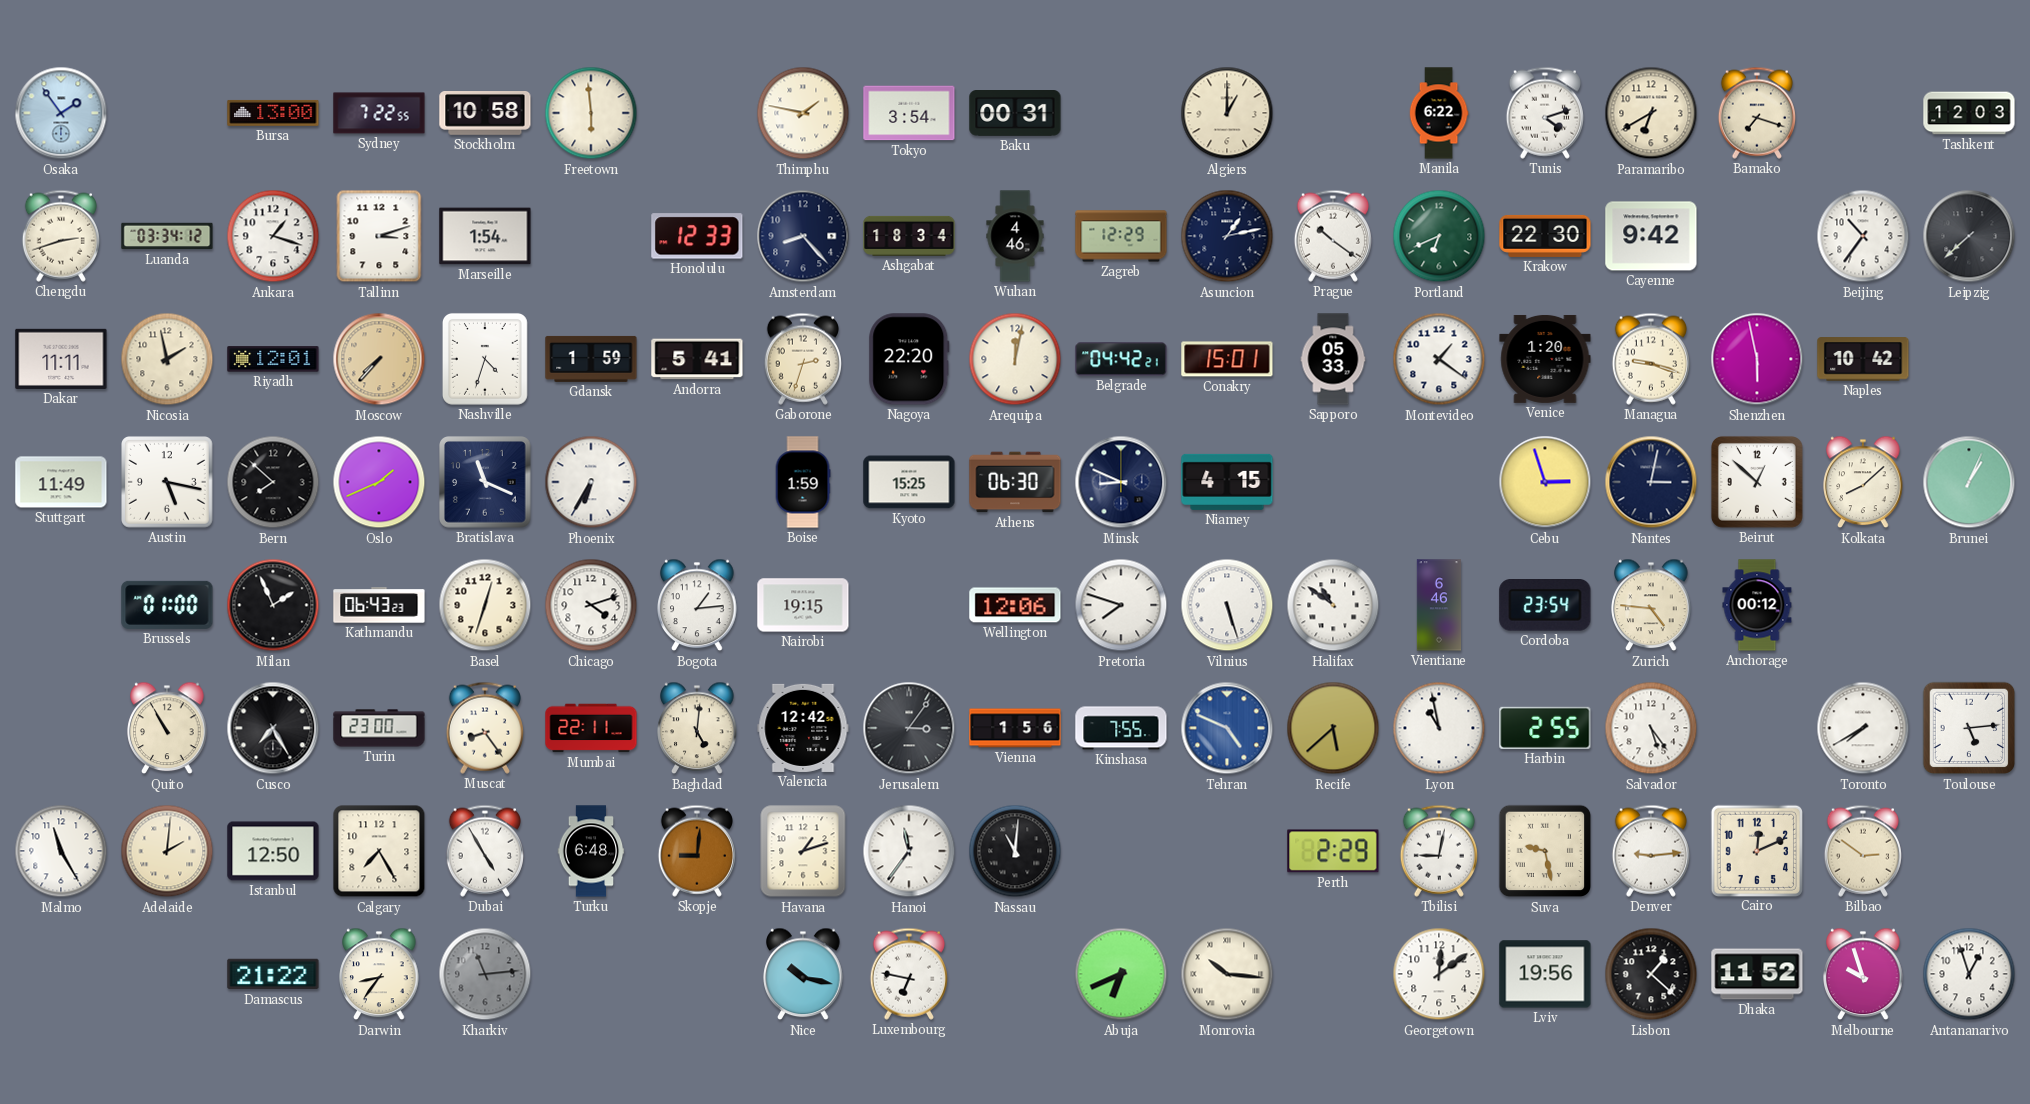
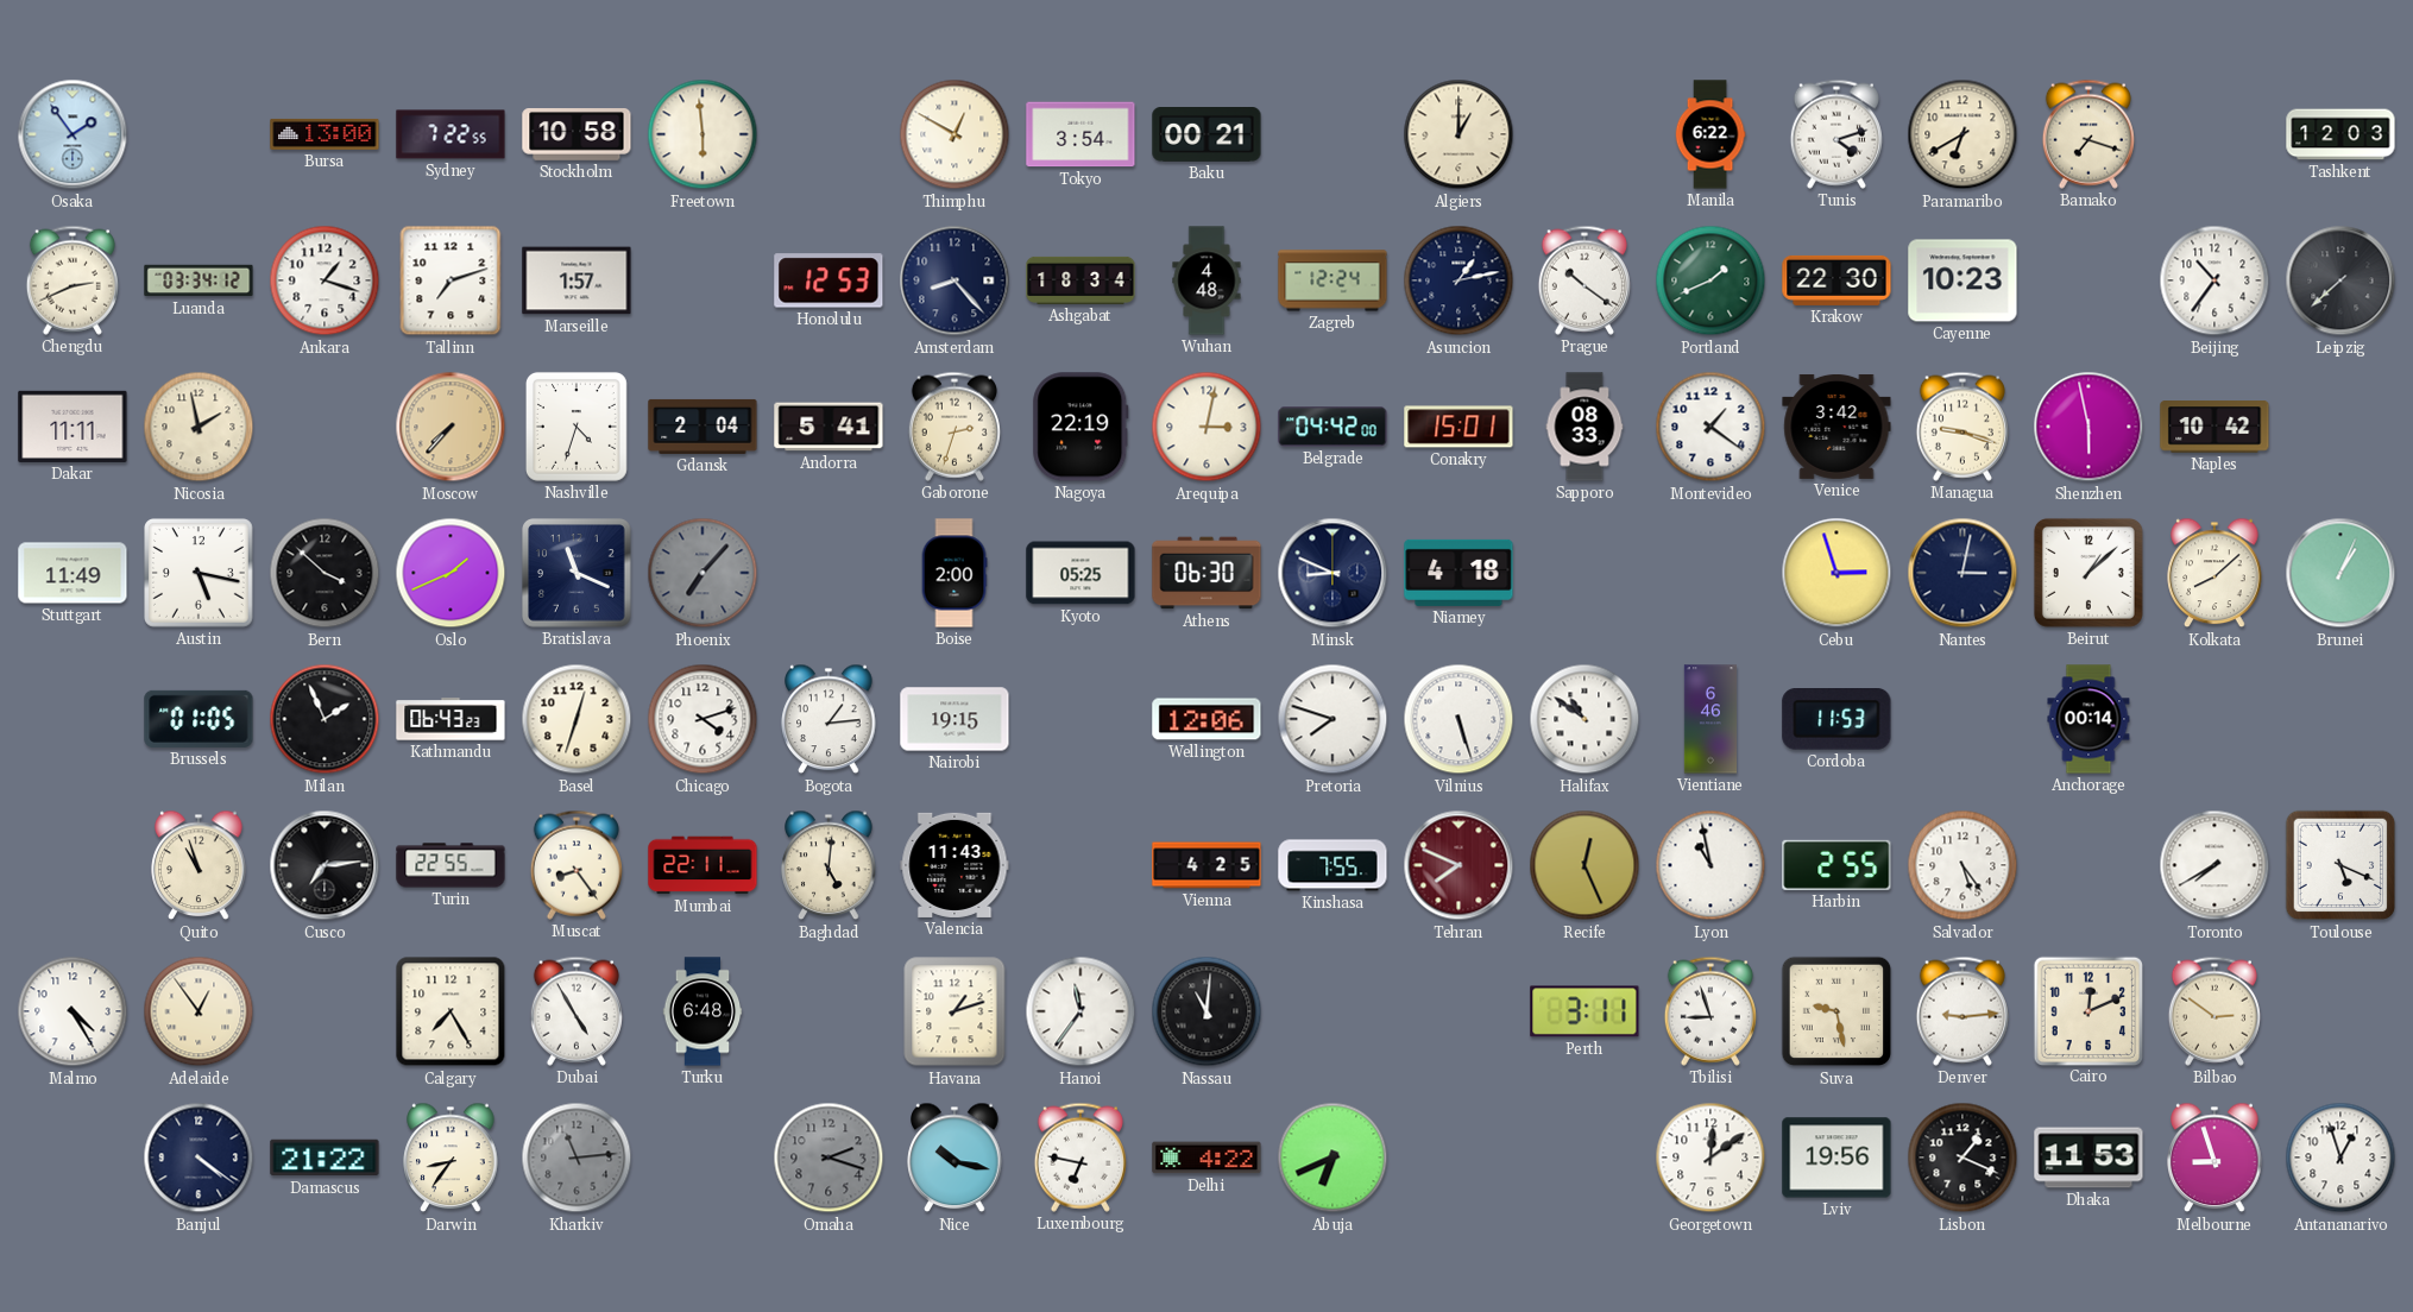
Thimphu: 1:47 -> 12:50 (955, 134)
Baku: 00:31 -> 00:21 (1206, 135)
Chengdu: 2:42 -> 2:41 (73, 280)
Tallinn: 3:12 -> 7:12 (451, 280)
Marseille: 1:54 -> 1:57 (577, 280)
Honolulu: 12:33 -> 12:53 (829, 280)
Wuhan: 4:46 -> 4:48 (1206, 280)
Zagreb: 12:29 -> 12:24 (1332, 280)
Portland: 6:41 -> 1:41 (1710, 280)
Cayenne: 9:42 -> 10:23 (1962, 280)
Riyadh: 12:01 -> none (273, 359)
Gdansk: 1:59 -> 2:04 (703, 427)
Nagoya: 22:20 -> 22:19 (1081, 427)
Arequipa: 12:02 -> 3:02 (1206, 427)
Belgrade: 04:42:21 -> 04:42:00 (1332, 427)
Sapporo: 05:33 -> 08:33 (1584, 427)
Venice: 1:20 -> 3:42 (1836, 427)
Bern: 7:52 -> 3:52 (325, 573)
Phoenix: 6:35 -> 7:07 (703, 573)
Phoenix dial: white -> grey (703, 573)
Boise: 1:59 -> 2:00 (955, 573)
Kyoto: 15:25 -> 05:25 (1081, 573)
Niamey: 4:15 -> 4:18 (1458, 573)
Beirut: 12:52 -> 1:08 (2088, 573)
Brussels: 01:00 -> 01:05 (199, 719)
Cordoba: 23:54 -> 11:53 (1836, 720)
Zurich: 4:46 -> none (1651, 605)
Anchorage: 00:12 -> 00:14 (2088, 719)
Quito: 10:55 -> 10:57 (199, 865)
Cusco: 7:25 -> 7:14 (325, 865)
Turin: 23:00 -> 22:55 (451, 865)
Valencia: 12:42 -> 11:43 (955, 865)
Jerusalem: 3:06 -> none (909, 728)
Vienna: 1:56 -> 4:25 (1206, 865)
Tehran: 4:49 -> 7:49 (1458, 865)
Tehran dial: blue -> burgundy (1458, 865)
Recife: 5:38 -> 12:26 (1584, 865)
Toulouse: 5:14 -> 5:19 (2340, 865)
Malmo: 11:25 -> 4:25 (73, 1011)
Adelaide: 2:01 -> 12:54 (199, 1011)
Istanbul: 12:50 -> none (273, 851)
Skopje: 9:01 -> none (697, 851)
Perth: 2:29 -> 3:11 (1584, 1011)
Tbilisi: 9:02 -> 8:57 (1710, 1011)
Banjul: none -> 4:21 (199, 1158)
Omaha: none -> 2:18 (829, 1158)
Delhi: none -> 4:22 (1206, 1158)
Monrovia: 10:16 -> none (1227, 974)
Lisbon: 1:22 -> 1:19 (1962, 1158)
Dhaka: 11:52 -> 11:53 (2088, 1158)
Melbourne: 9:57 -> 8:57 (2214, 1158)
